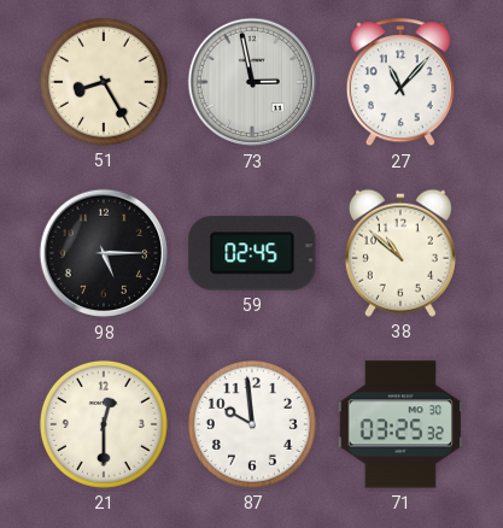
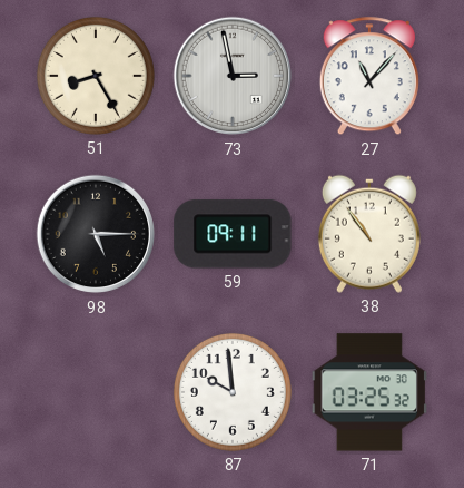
59: 02:45 -> 09:11 (233, 234)
38: 10:52 -> 10:54 (369, 234)
21: 12:30 -> none (104, 424)
